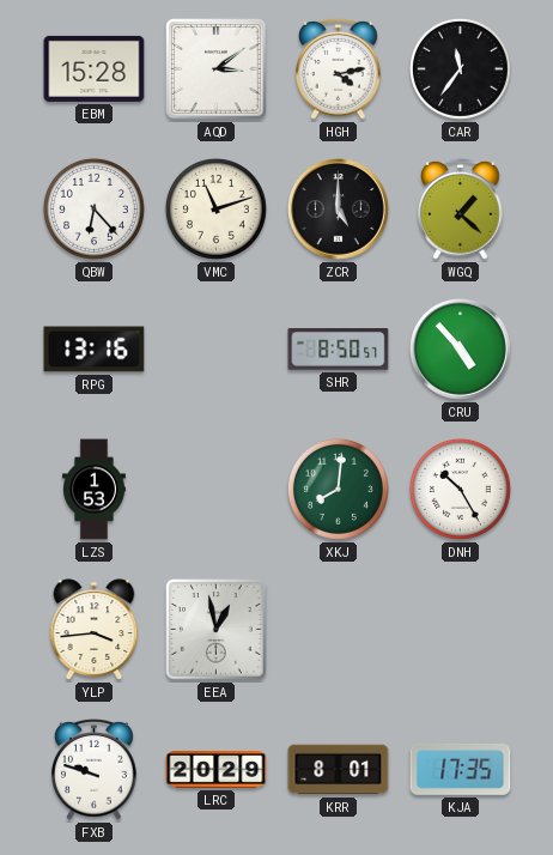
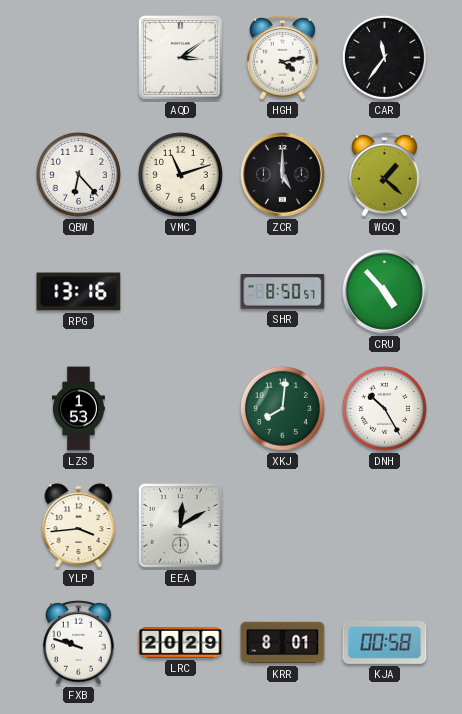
EBM: 15:28 -> none (95, 68)
EEA: 12:58 -> 12:10 (181, 526)
KJA: 17:35 -> 00:58 (385, 642)
